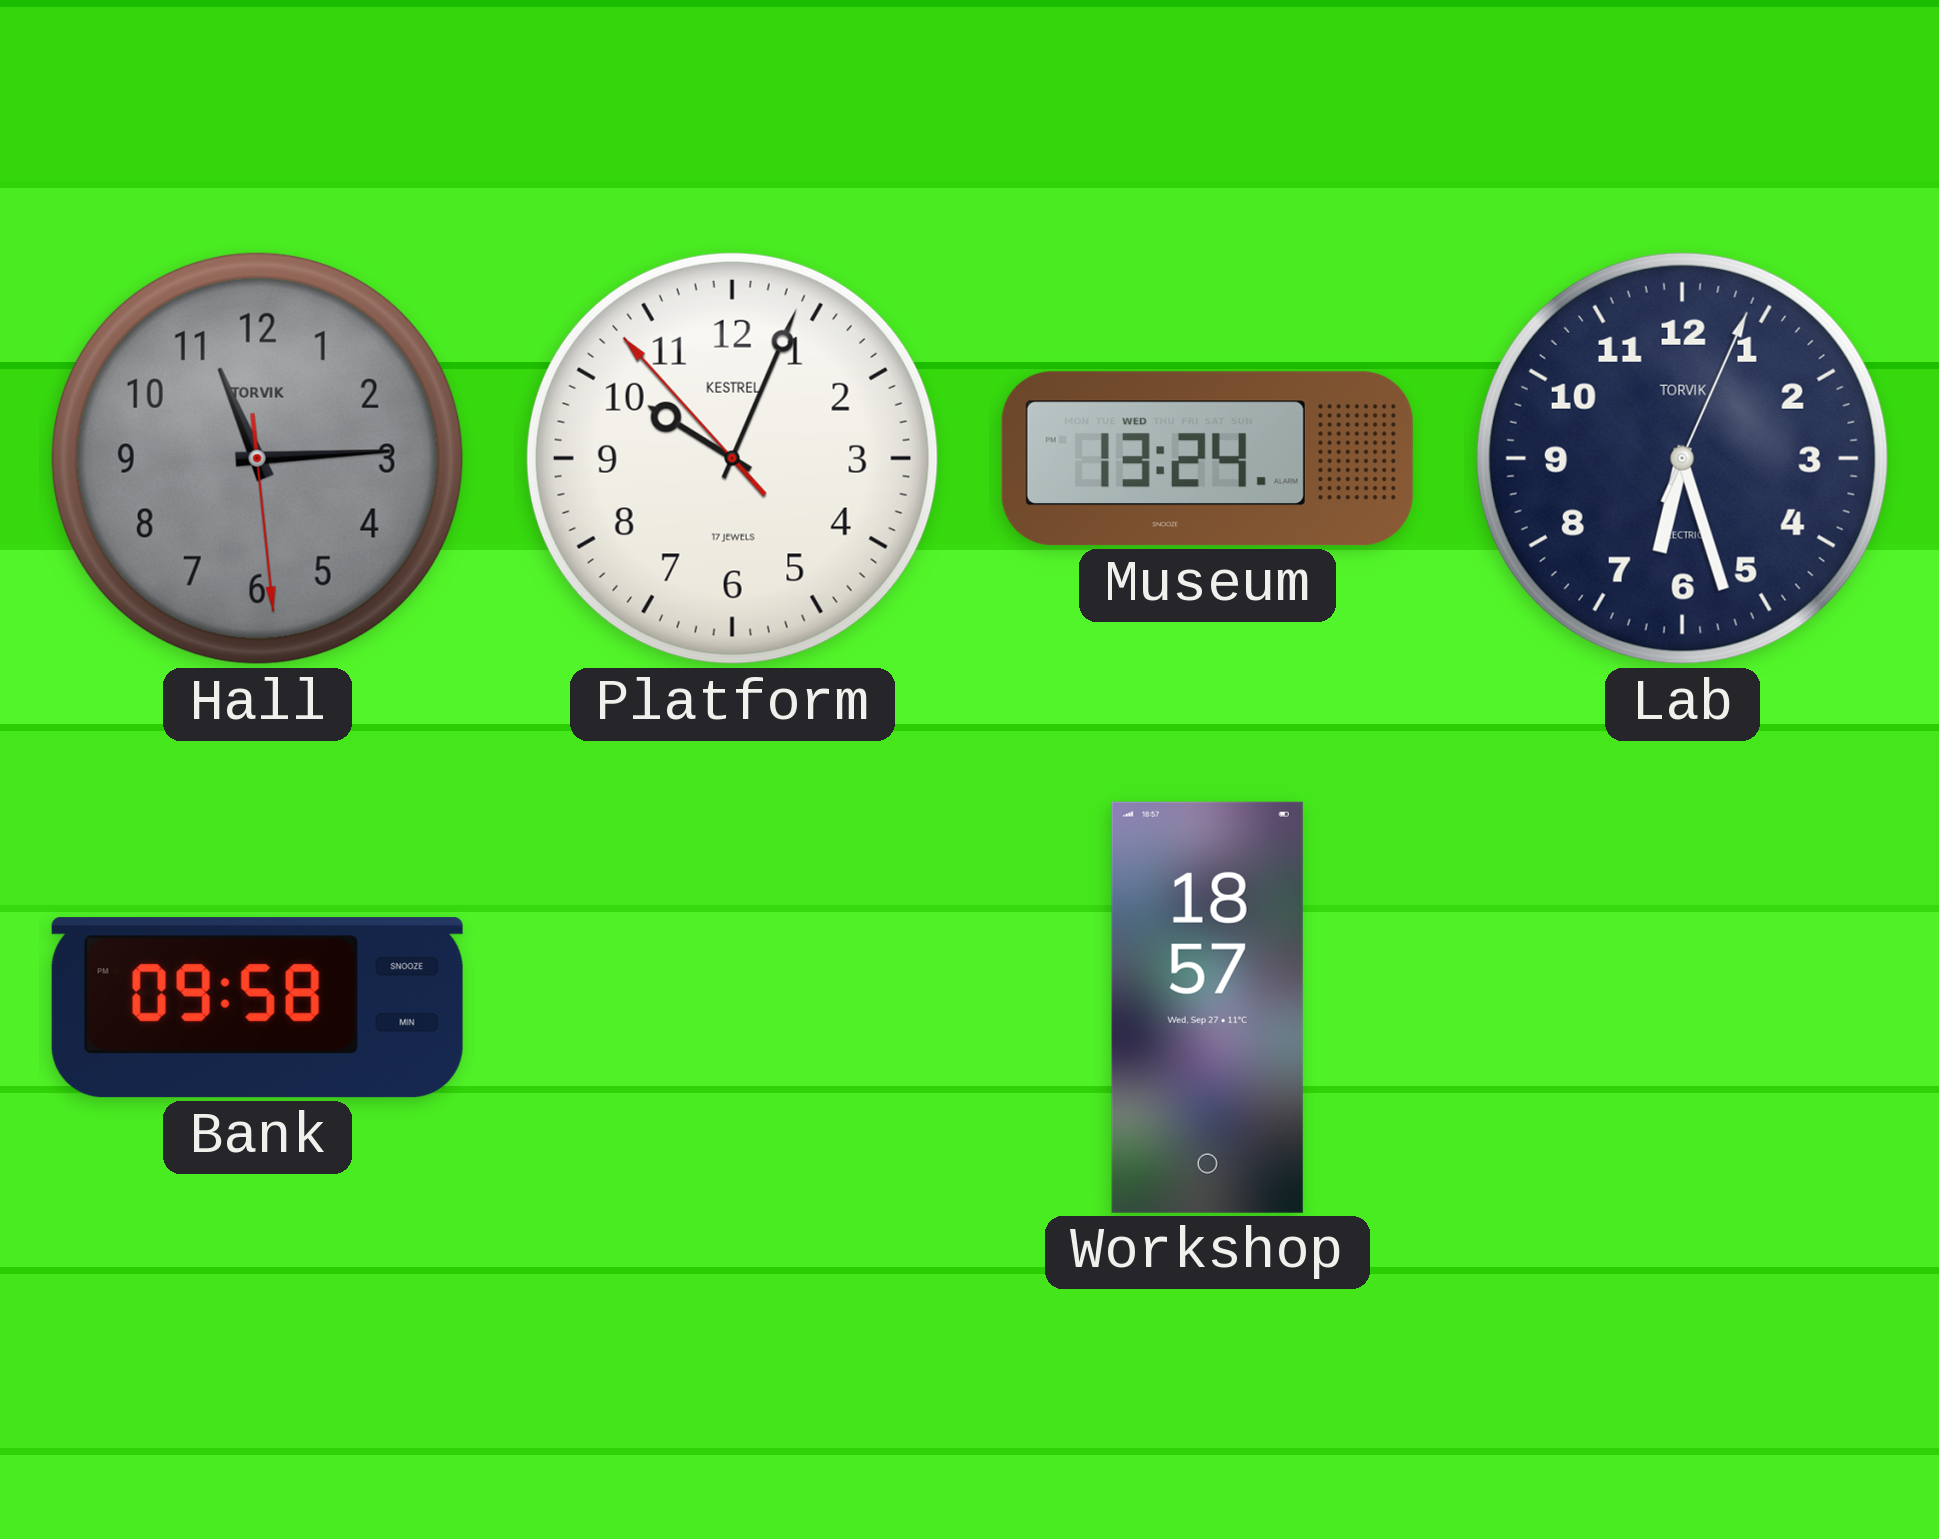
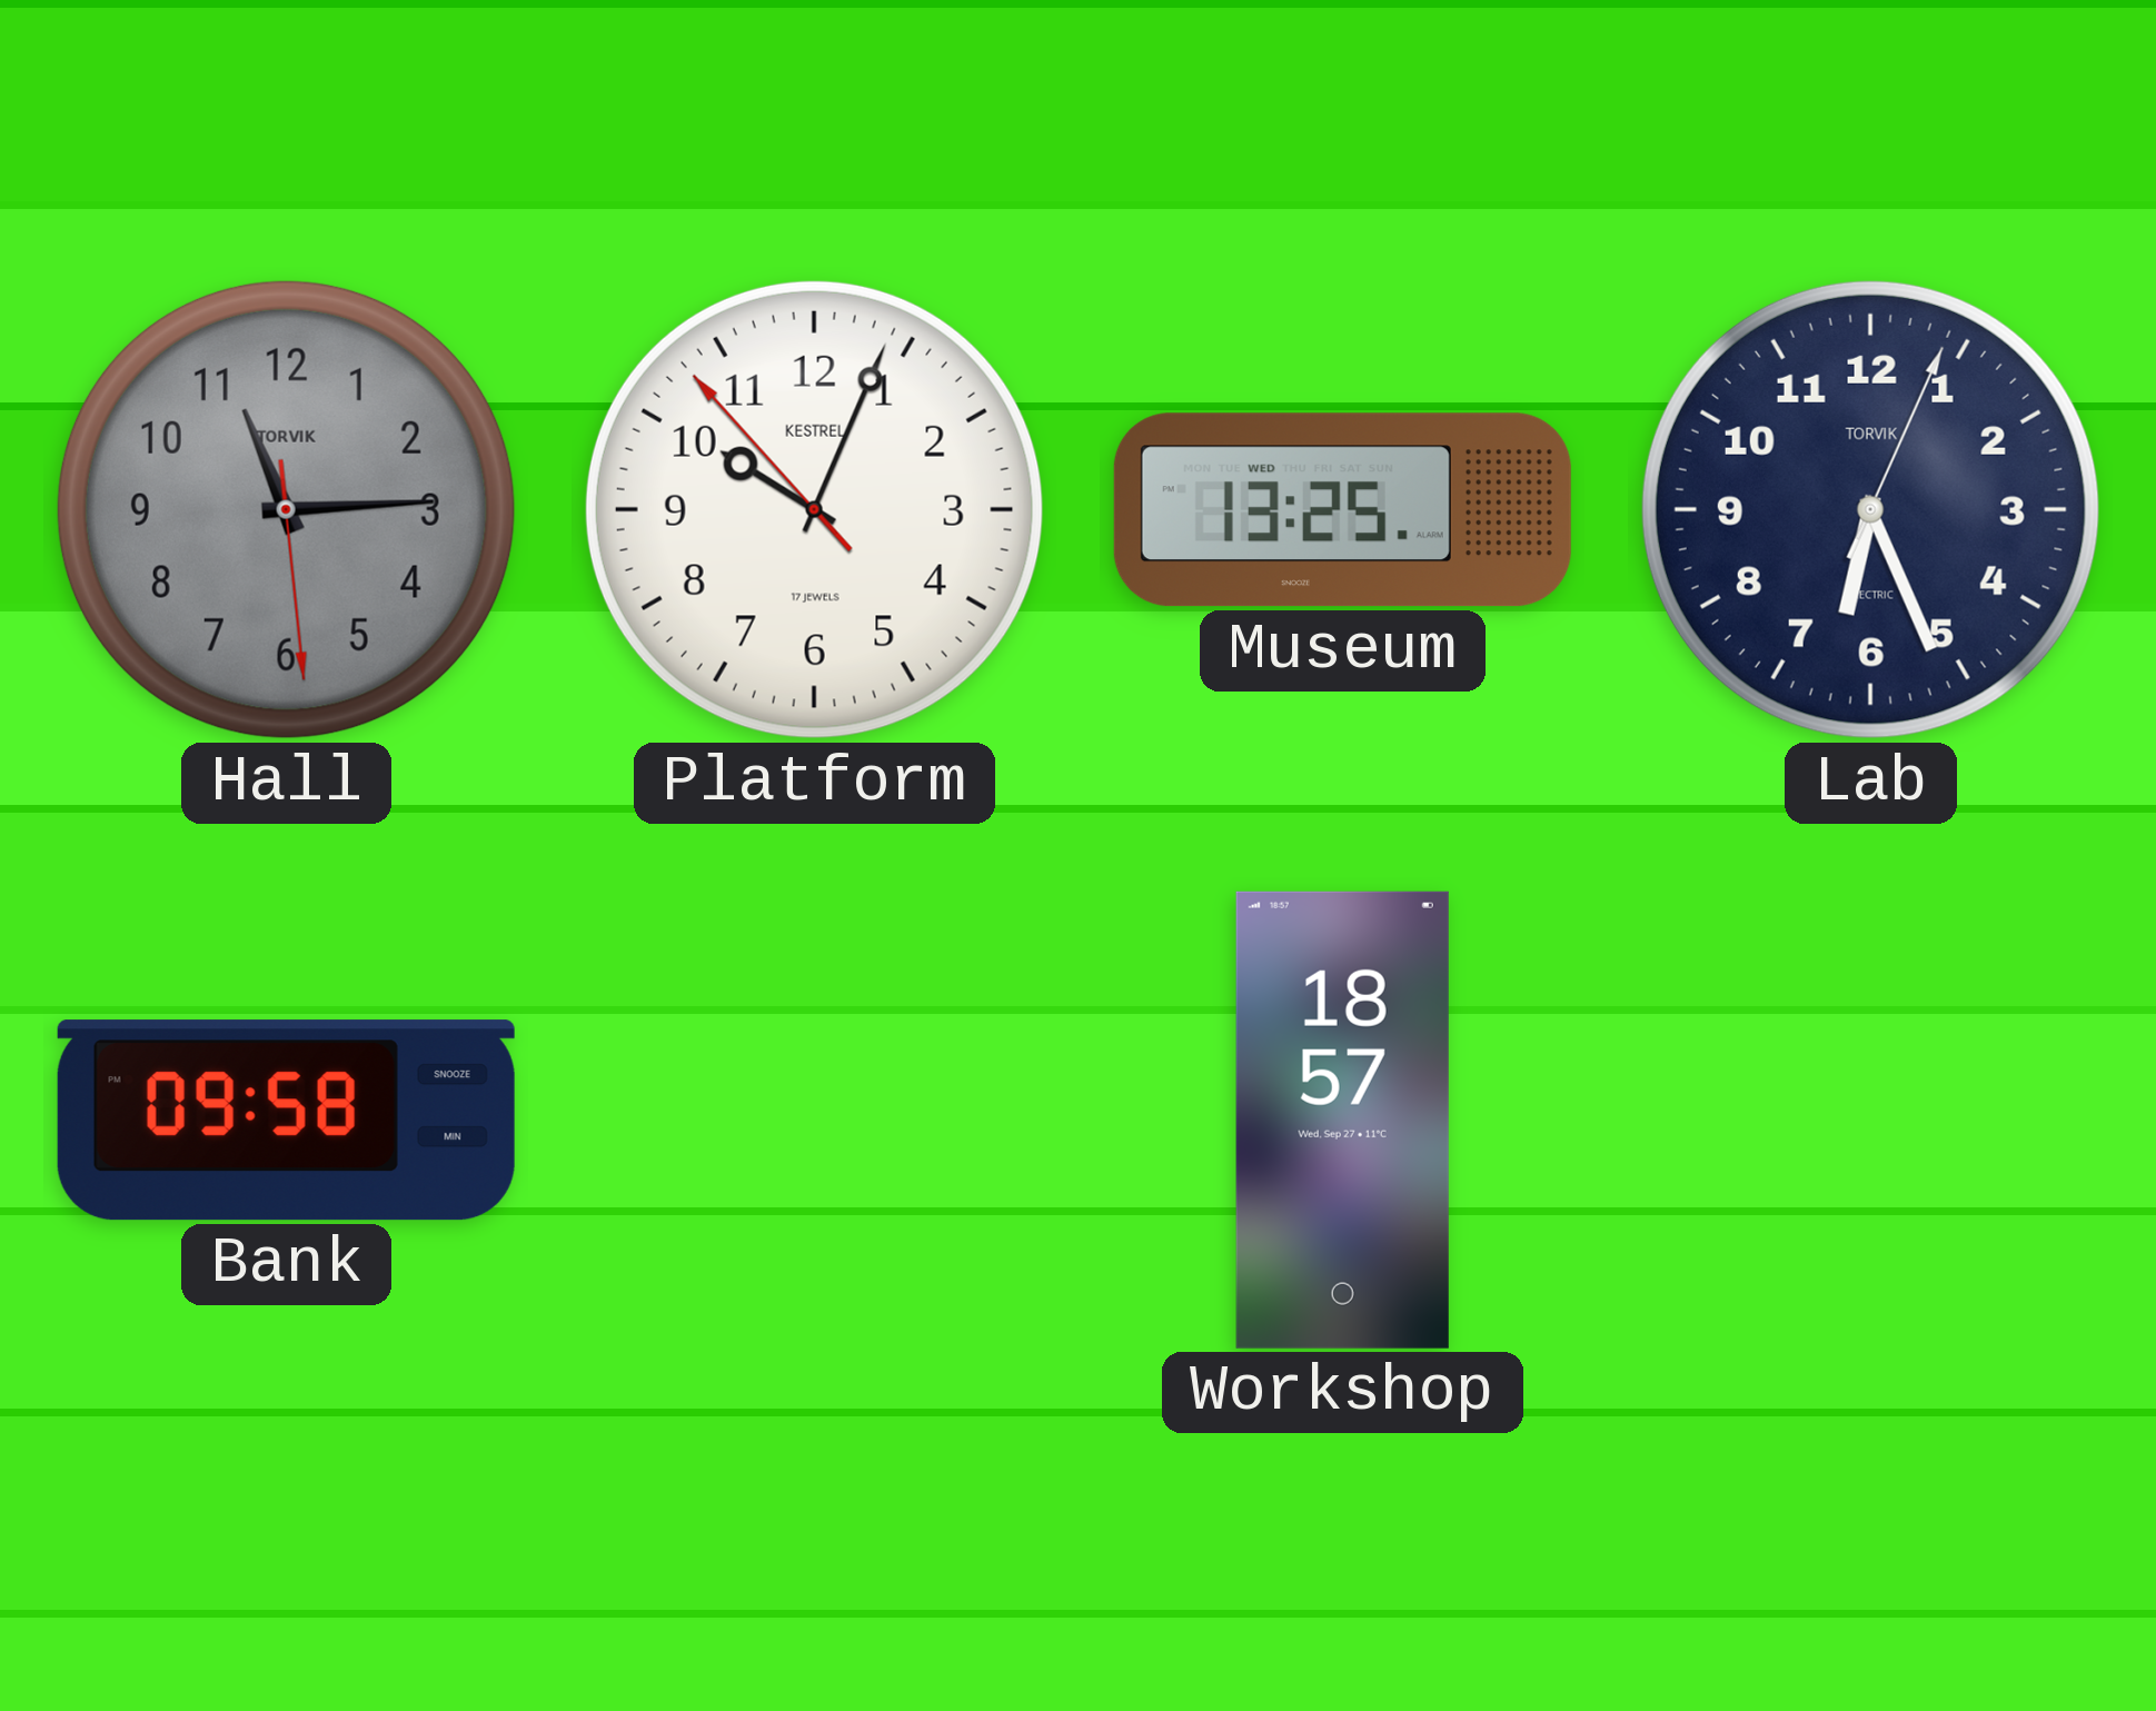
Museum: 13:24 -> 13:25 (1342, 510)
Lab: 6:27 -> 6:26 (1870, 509)
